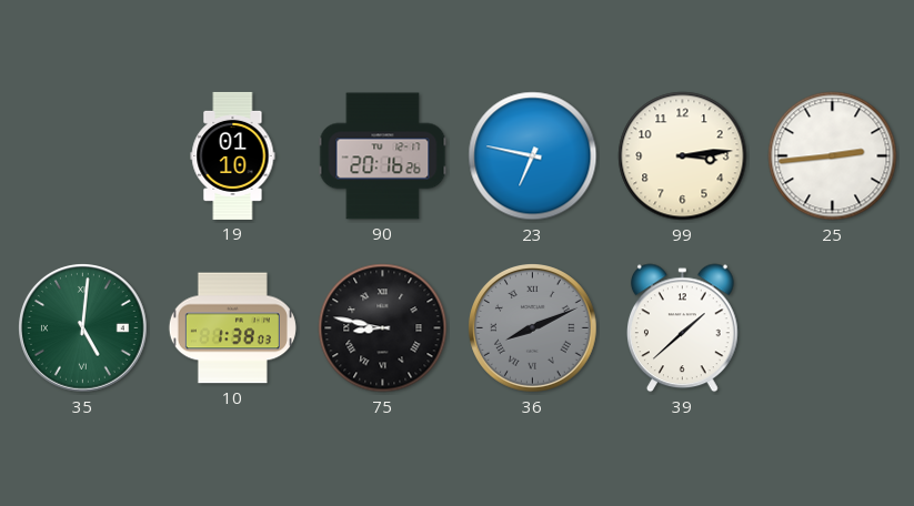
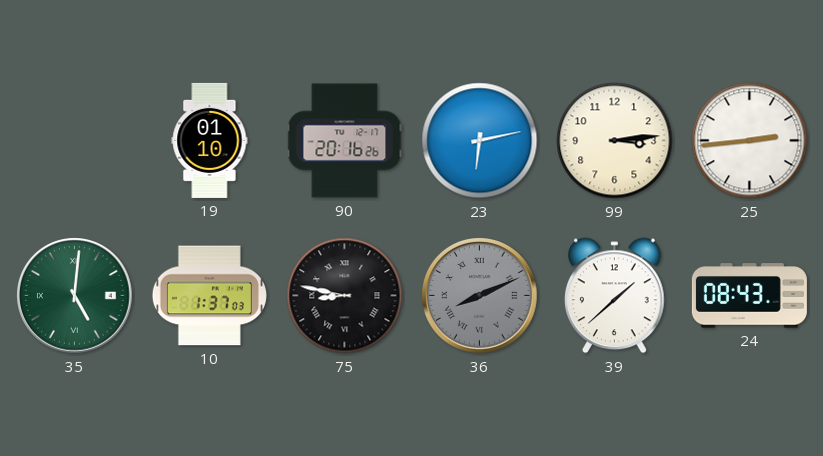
23: 6:47 -> 6:13 (480, 141)
10: 1:38 -> 1:37 (209, 296)
24: none -> 08:43 (749, 296)
